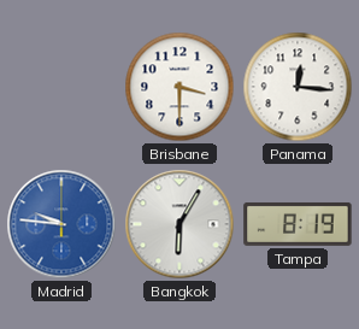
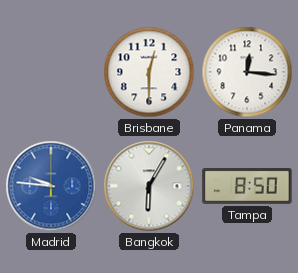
Brisbane: 3:30 -> 12:30 (149, 72)
Tampa: 8:19 -> 8:50 (247, 186)
